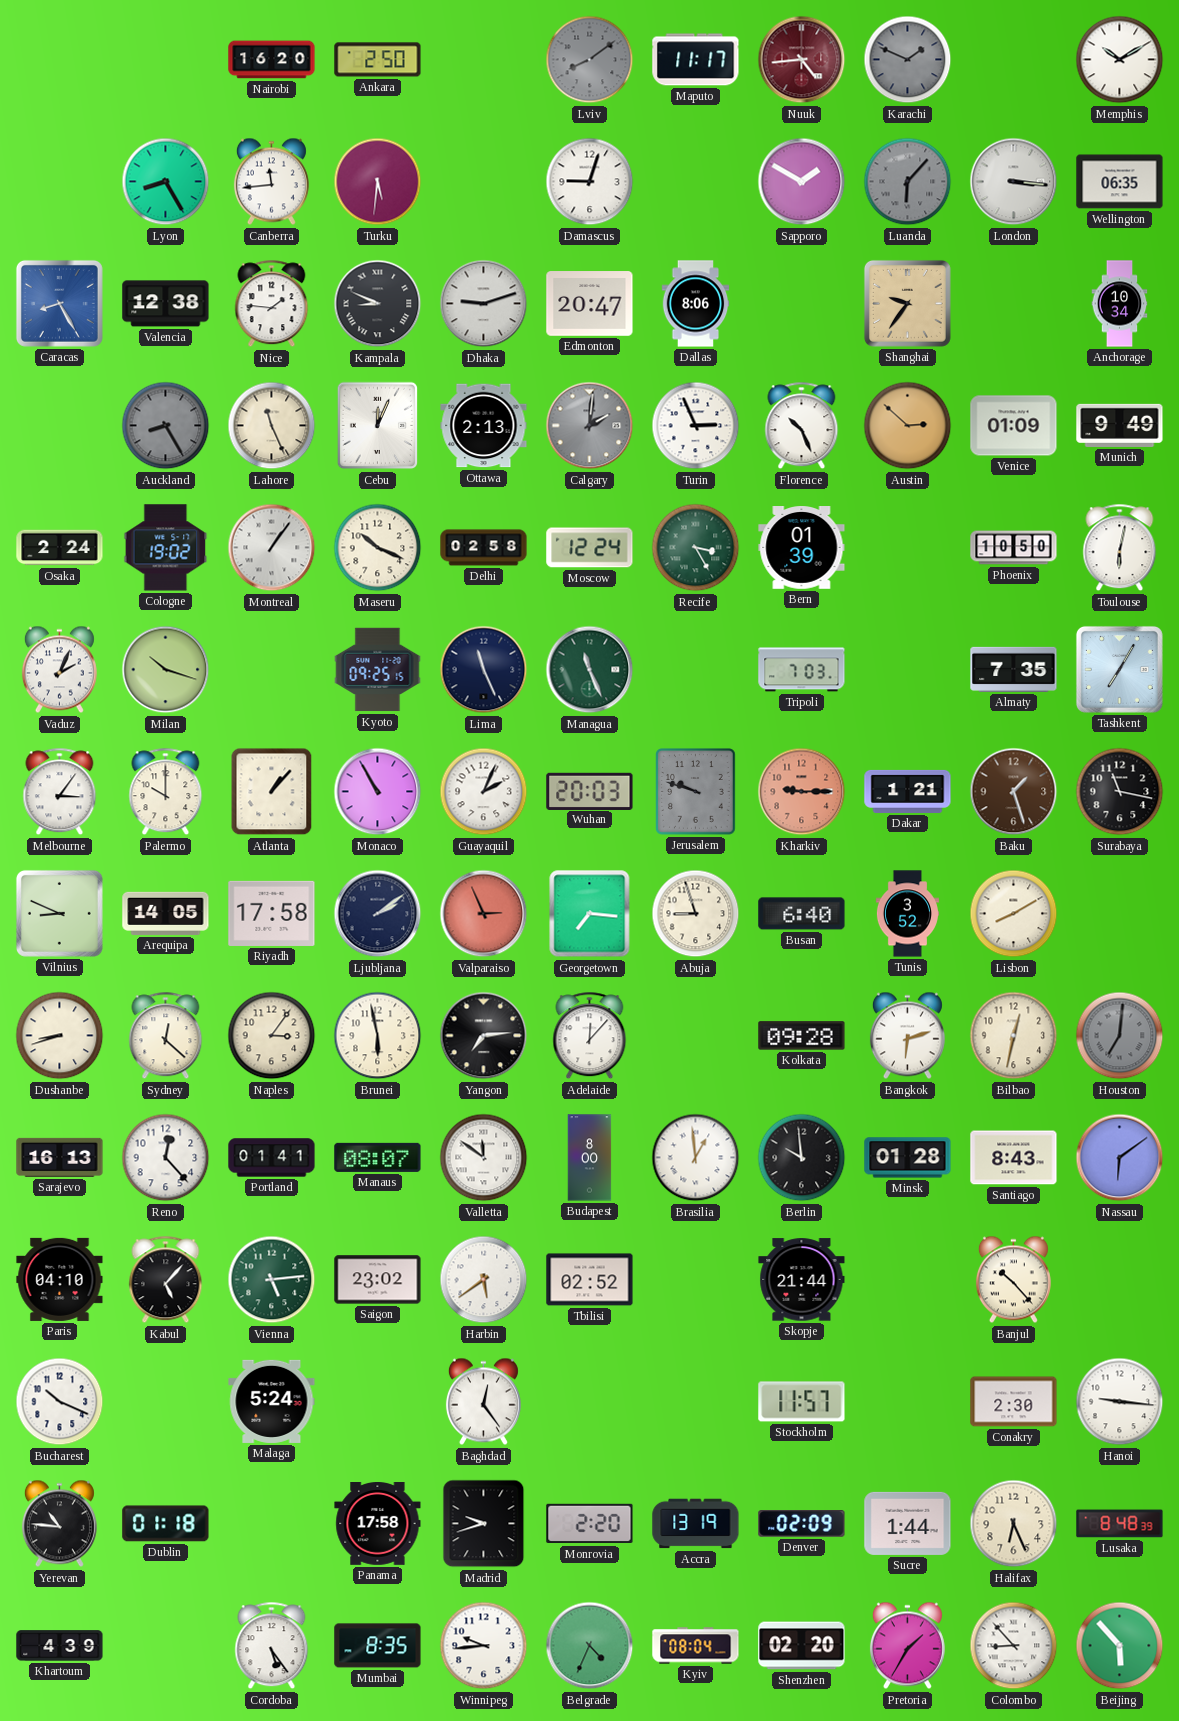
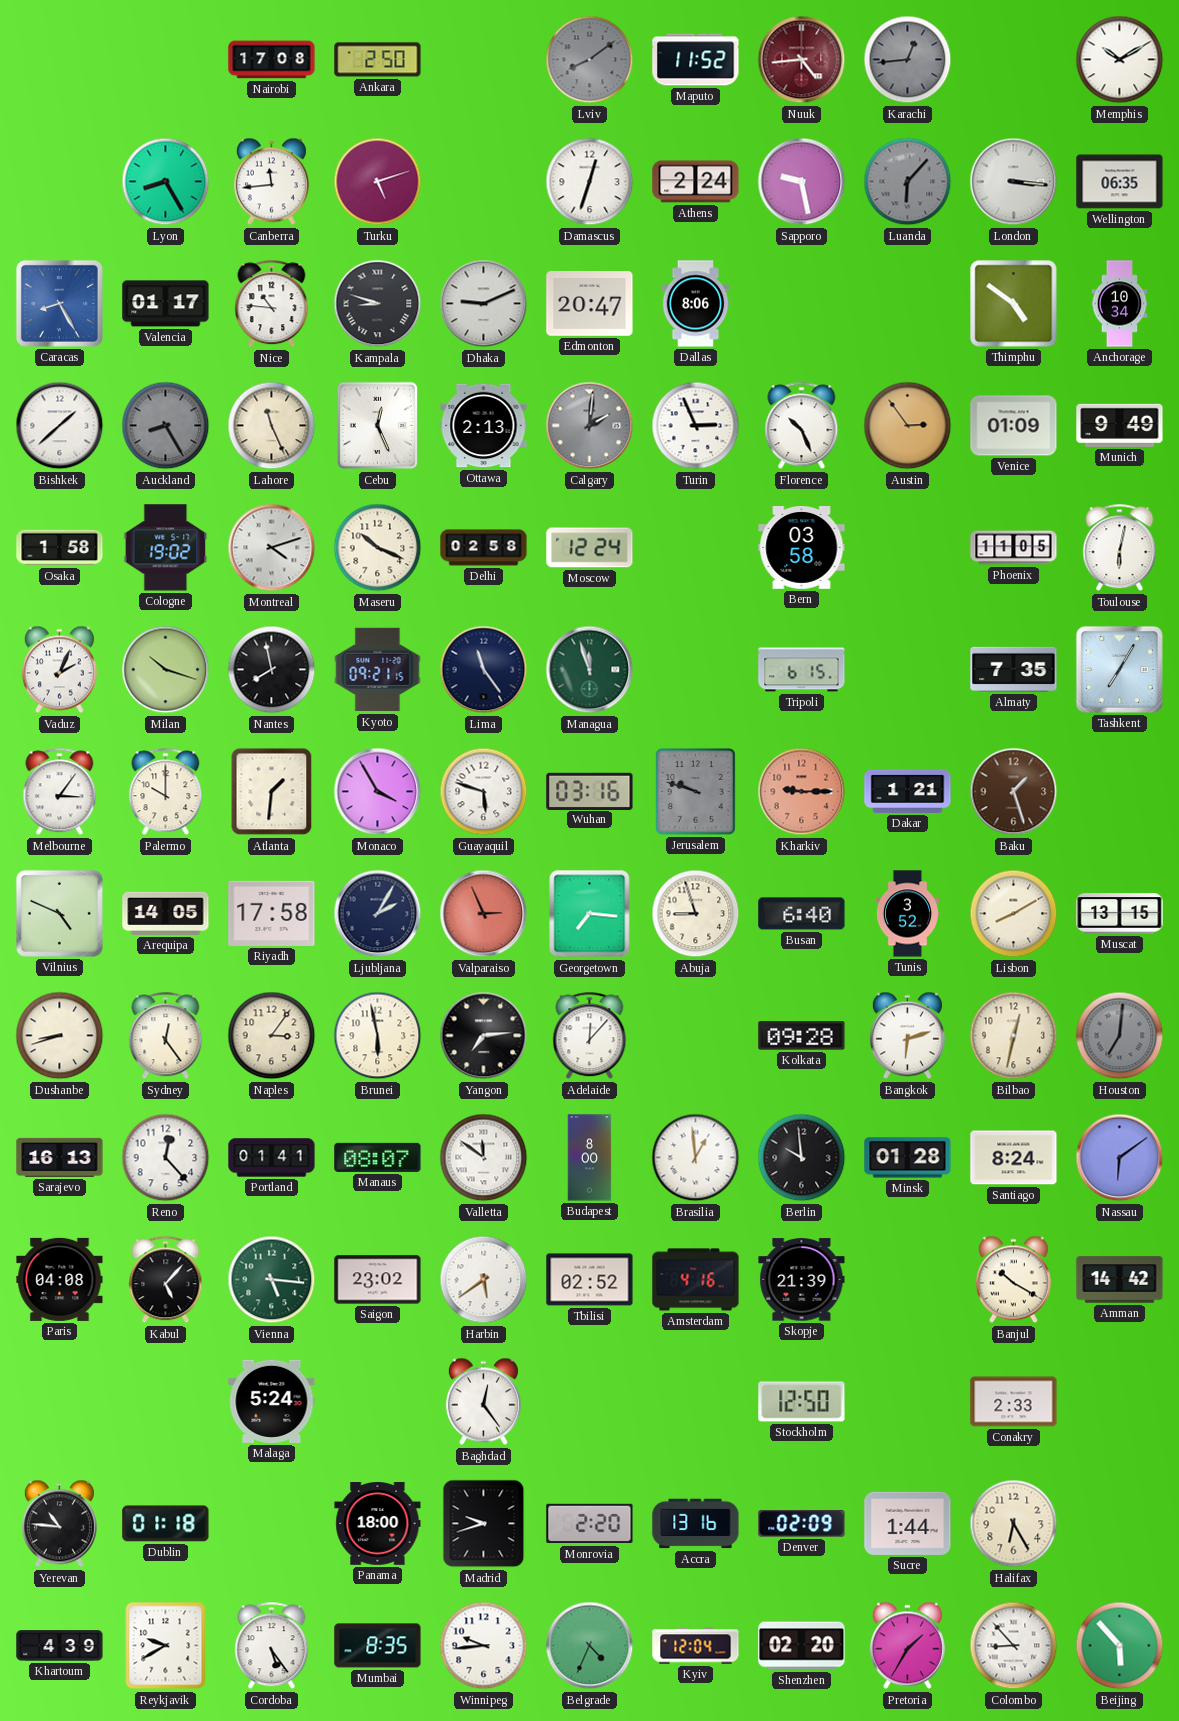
Nairobi: 16:20 -> 17:08 (272, 60)
Maputo: 11:17 -> 11:52 (696, 60)
Karachi: 1:49 -> 12:44 (908, 60)
Turku: 5:31 -> 5:12 (378, 182)
Damascus: 9:03 -> 12:33 (590, 182)
Athens: none -> 2:24 (696, 182)
Sapporo: 1:50 -> 9:28 (802, 182)
Valencia: 12:38 -> 01:17 (166, 304)
Nice: 1:46 -> 10:46 (272, 304)
Kampala: 8:49 -> 8:48 (378, 304)
Dhaka: 9:12 -> 9:11 (484, 304)
Shanghai: 9:36 -> none (907, 303)
Thimphu: none -> 4:51 (1014, 304)
Bishkek: none -> 1:38 (60, 426)
Cebu: 12:04 -> 12:26 (378, 426)
Austin: 2:52 -> 2:54 (908, 426)
Osaka: 2:24 -> 1:58 (60, 548)
Montreal: 1:06 -> 4:12 (272, 548)
Recife: 3:25 -> none (696, 548)
Bern: 01:39 -> 03:58 (802, 548)
Phoenix: 10:50 -> 11:05 (1014, 548)
Nantes: none -> 7:58 (272, 670)
Kyoto: 09:25 -> 09:21 (378, 670)
Lima: 11:26 -> 11:24 (484, 670)
Managua: 11:26 -> 11:57 (590, 670)
Tripoli: 7:03 -> 6:15 (802, 670)
Atlanta: 1:07 -> 1:31 (272, 792)
Monaco: 10:55 -> 3:55 (378, 792)
Guayaquil: 2:04 -> 5:48 (484, 792)
Wuhan: 20:03 -> 03:16 (590, 791)
Surabaya: 11:17 -> none (1120, 792)
Vilnius: 8:49 -> 4:49 (59, 913)
Ljubljana: 2:09 -> 2:05 (378, 914)
Muscat: none -> 13:15 (1120, 914)
Sydney: 12:22 -> 12:24 (166, 1036)
Santiago: 8:43 -> 8:24 (1014, 1158)
Paris: 04:10 -> 04:08 (60, 1279)
Vienna: 5:14 -> 5:16 (272, 1280)
Amsterdam: none -> 4:16 (696, 1280)
Skopje: 21:44 -> 21:39 (802, 1280)
Banjul: 10:23 -> 10:20 (1013, 1280)
Amman: none -> 14:42 (1120, 1280)
Bucharest: 10:19 -> none (60, 1402)
Stockholm: 11:57 -> 12:50 (802, 1402)
Conakry: 2:30 -> 2:33 (1014, 1402)
Hanoi: 9:16 -> none (1120, 1402)
Panama: 17:58 -> 18:00 (378, 1524)
Accra: 13:19 -> 13:16 (696, 1524)
Halifax: 6:26 -> 6:25 (1014, 1524)
Lusaka: 8:48 -> none (1120, 1524)
Reykjavik: none -> 9:40 (166, 1646)
Kyiv: 08:04 -> 12:04 (696, 1646)
